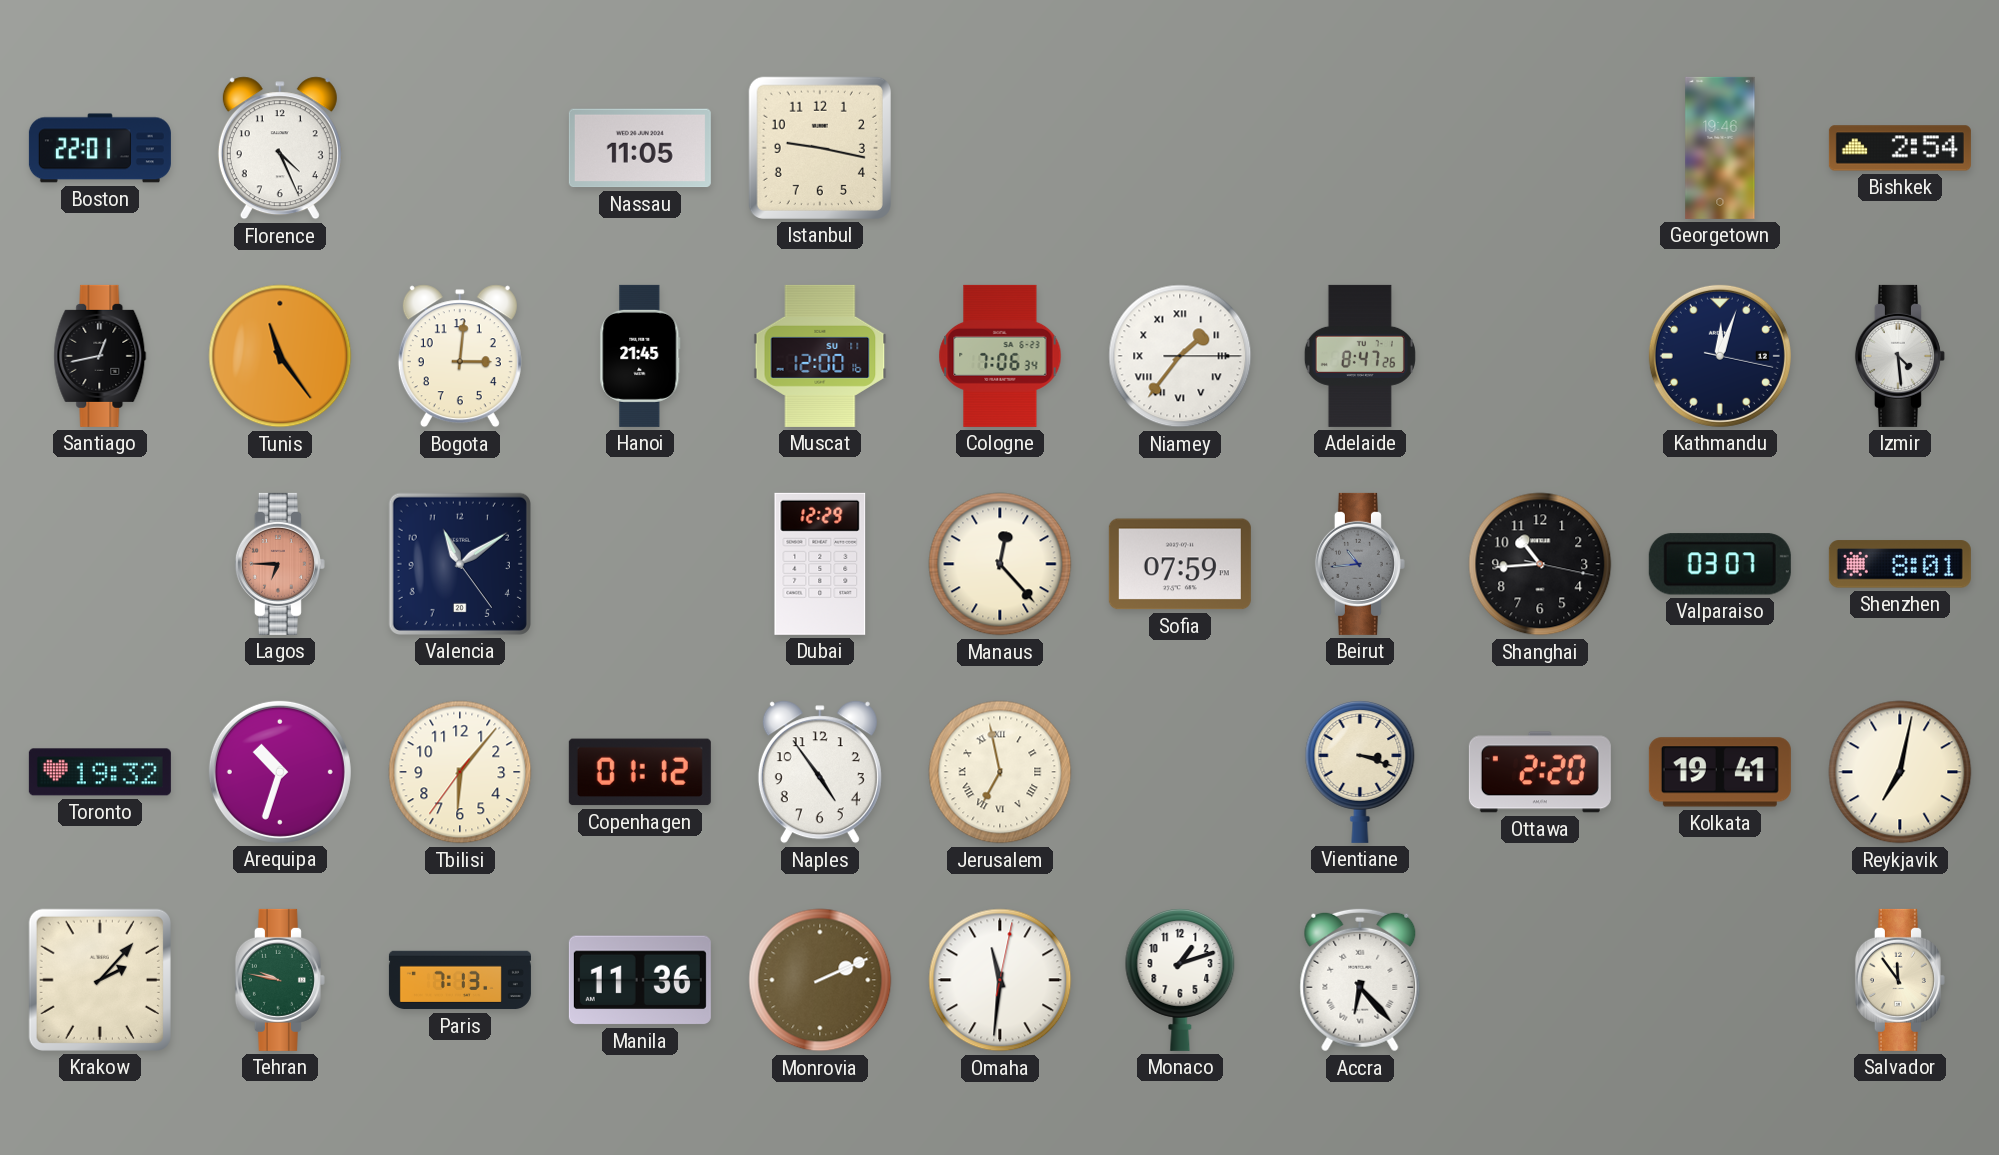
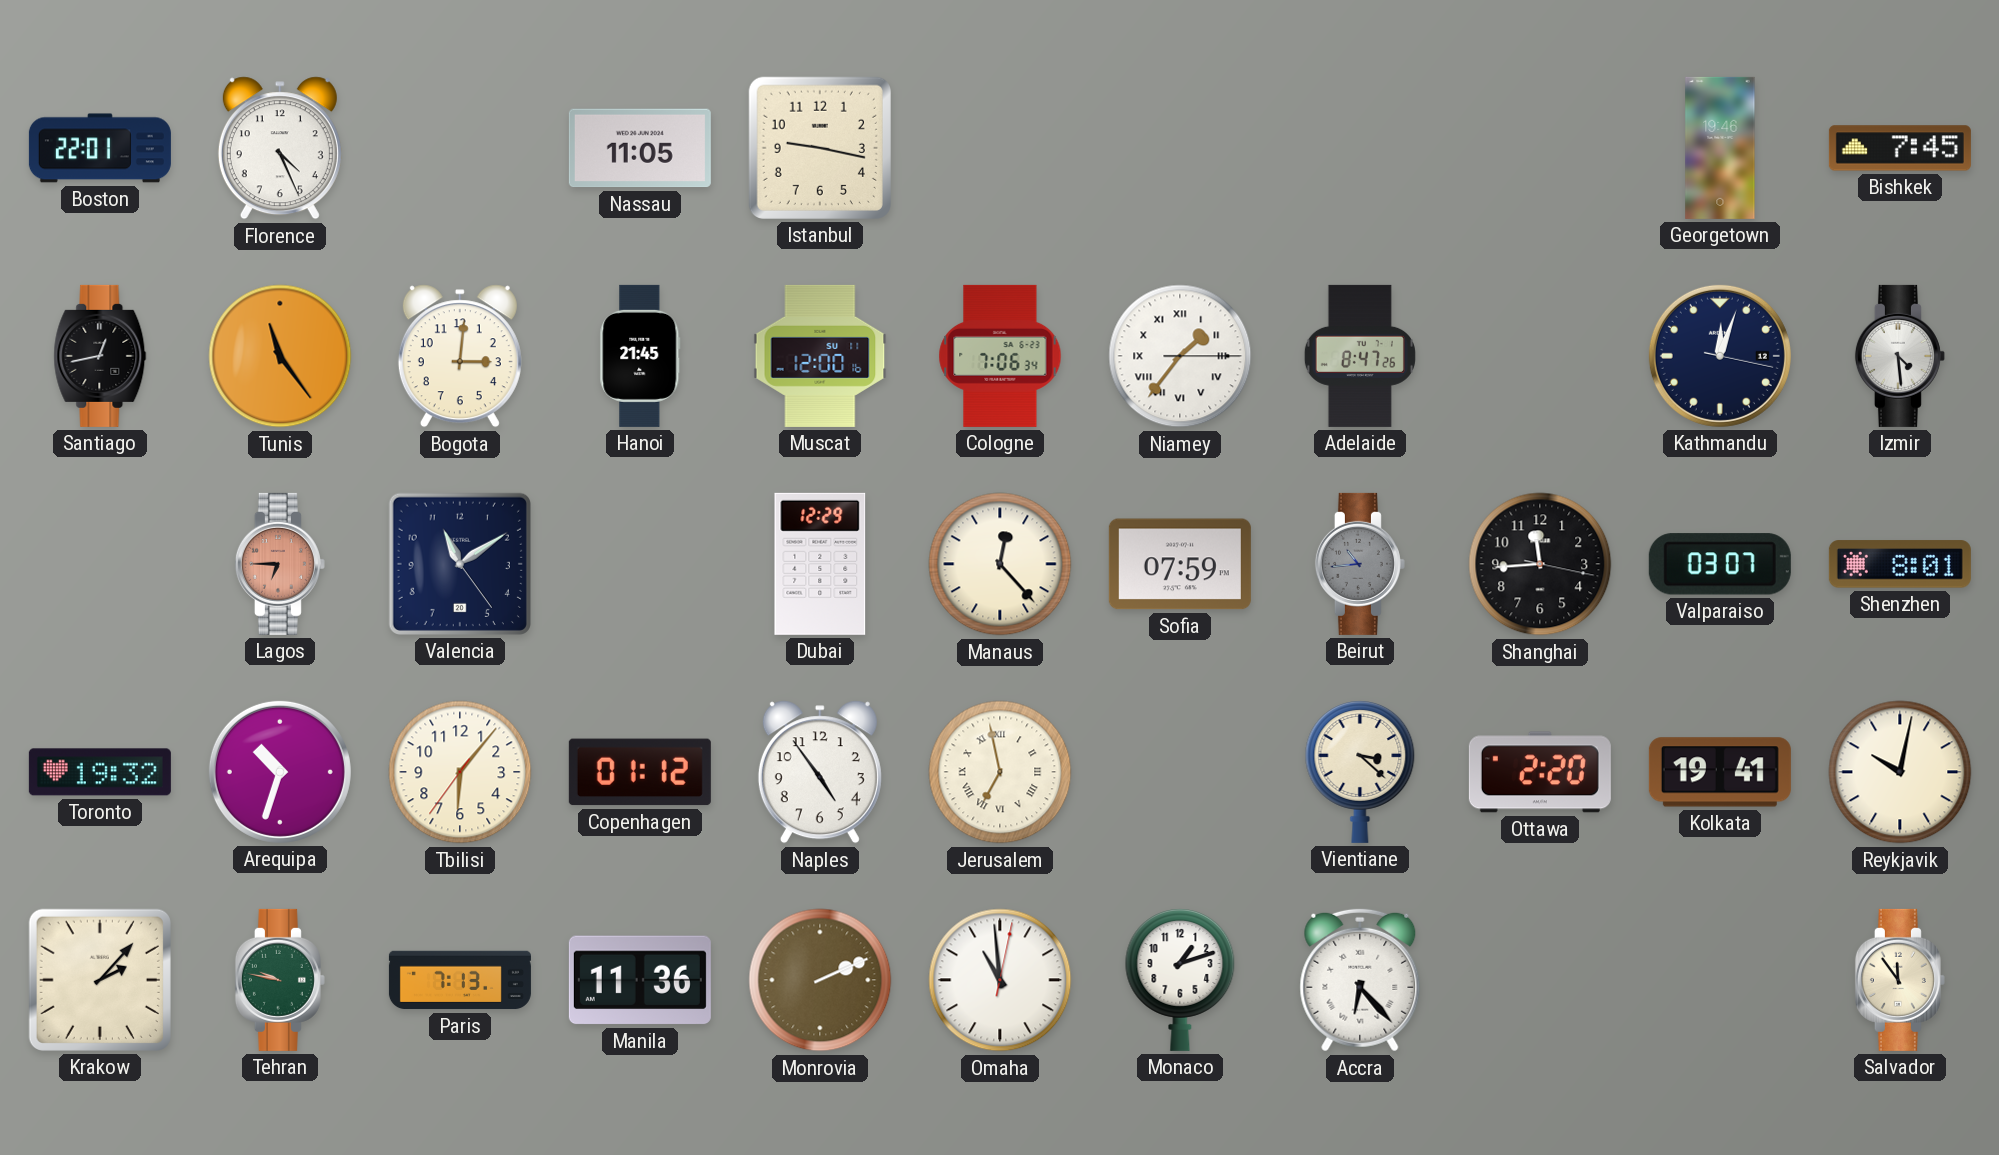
Bishkek: 2:54 -> 7:45 (1900, 148)
Shanghai: 10:44 -> 11:44 (1540, 564)
Vientiane: 3:18 -> 3:22 (1360, 772)
Reykjavik: 7:02 -> 10:02 (1900, 772)
Omaha: 11:31 -> 10:59 (1000, 980)
